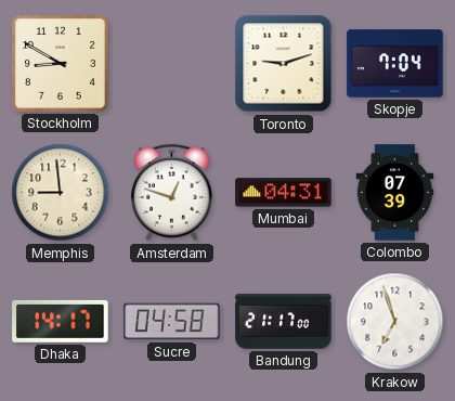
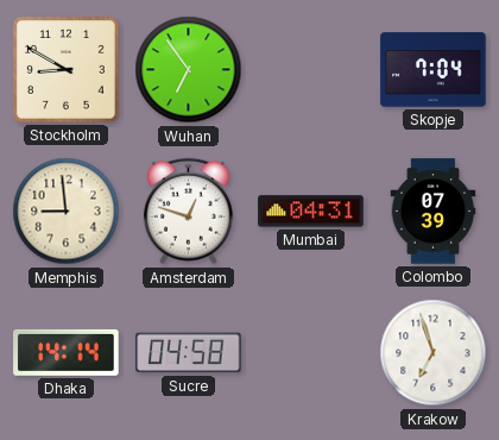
Wuhan: none -> 6:54 (189, 70)
Toronto: 9:12 -> none (284, 64)
Dhaka: 14:17 -> 14:14 (67, 352)
Bandung: 21:17 -> none (284, 322)
